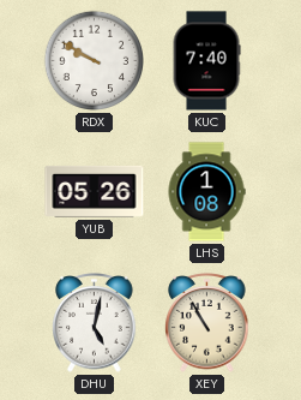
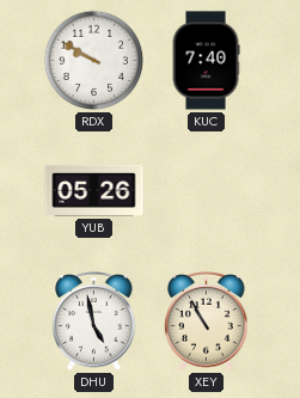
LHS: 1:08 -> none (206, 192)
DHU: 5:02 -> 4:58 (94, 322)
